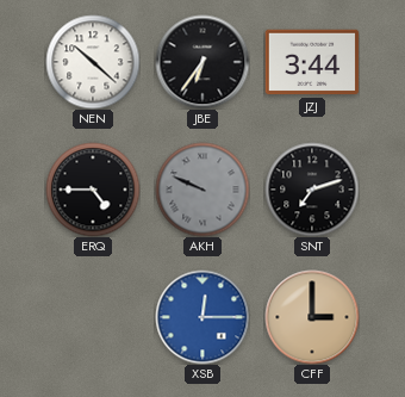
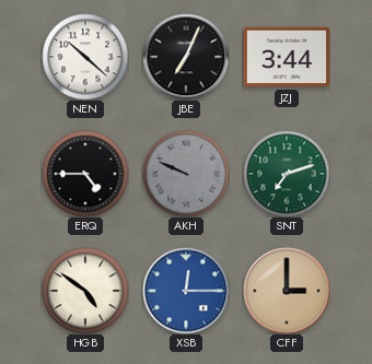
JBE: 6:36 -> 7:04 (186, 57)
SNT dial: black -> green (287, 174)
HGB: none -> 4:51 (85, 291)
